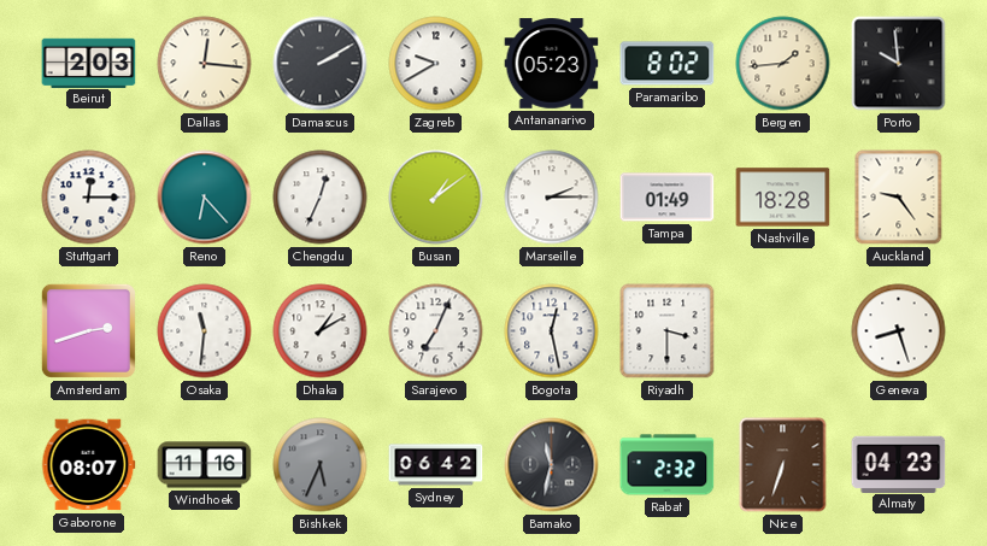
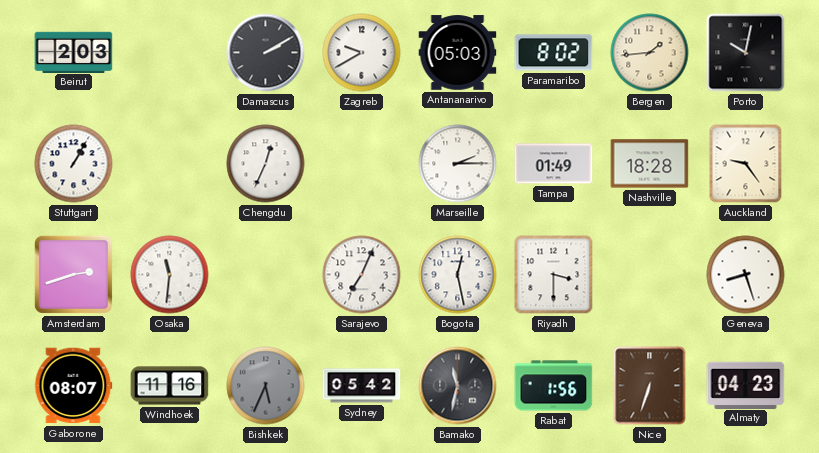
Dallas: 12:16 -> none (205, 64)
Antananarivo: 05:23 -> 05:03 (458, 53)
Porto: 9:59 -> 10:02 (746, 53)
Stuttgart: 12:15 -> 1:05 (74, 164)
Reno: 6:23 -> none (205, 198)
Busan: 1:09 -> none (436, 198)
Dhaka: 1:10 -> none (321, 331)
Sydney: 06:42 -> 05:42 (362, 386)
Rabat: 2:32 -> 1:56 (554, 386)
